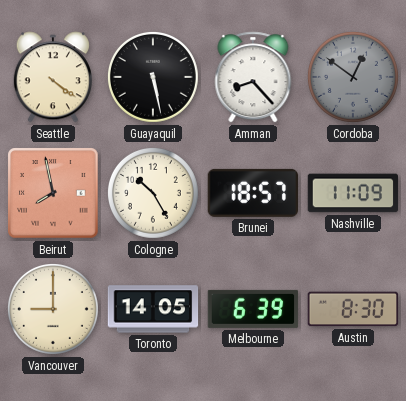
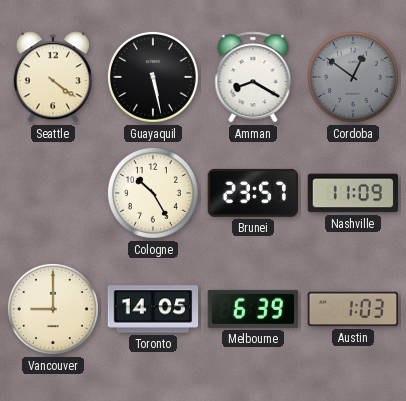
Amman: 8:23 -> 8:20 (253, 77)
Beirut: 7:58 -> none (53, 193)
Brunei: 18:57 -> 23:57 (252, 193)
Austin: 8:30 -> 1:03 (353, 309)
